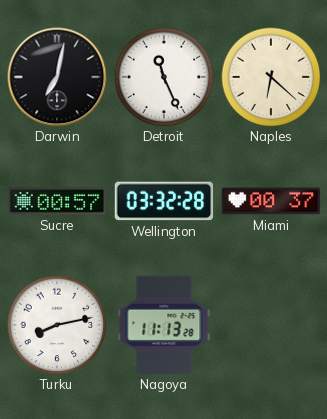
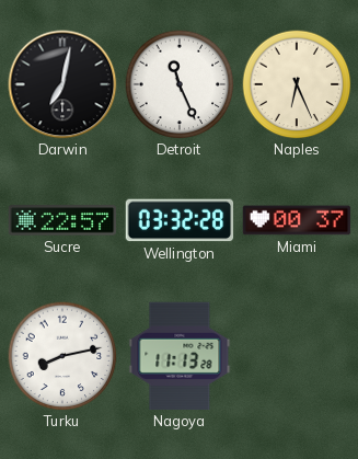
Naples: 6:22 -> 6:26 (297, 84)
Sucre: 00:57 -> 22:57 (62, 220)
